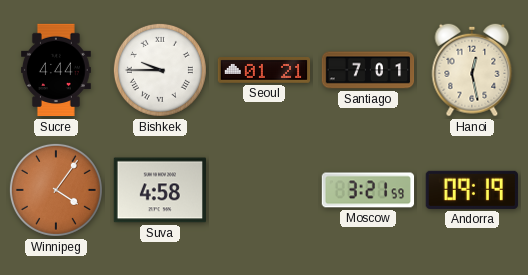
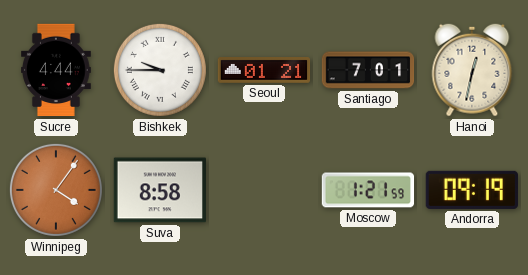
Hanoi: 12:28 -> 12:32 (472, 70)
Suva: 4:58 -> 8:58 (159, 190)
Moscow: 3:21 -> 1:21 (368, 190)
